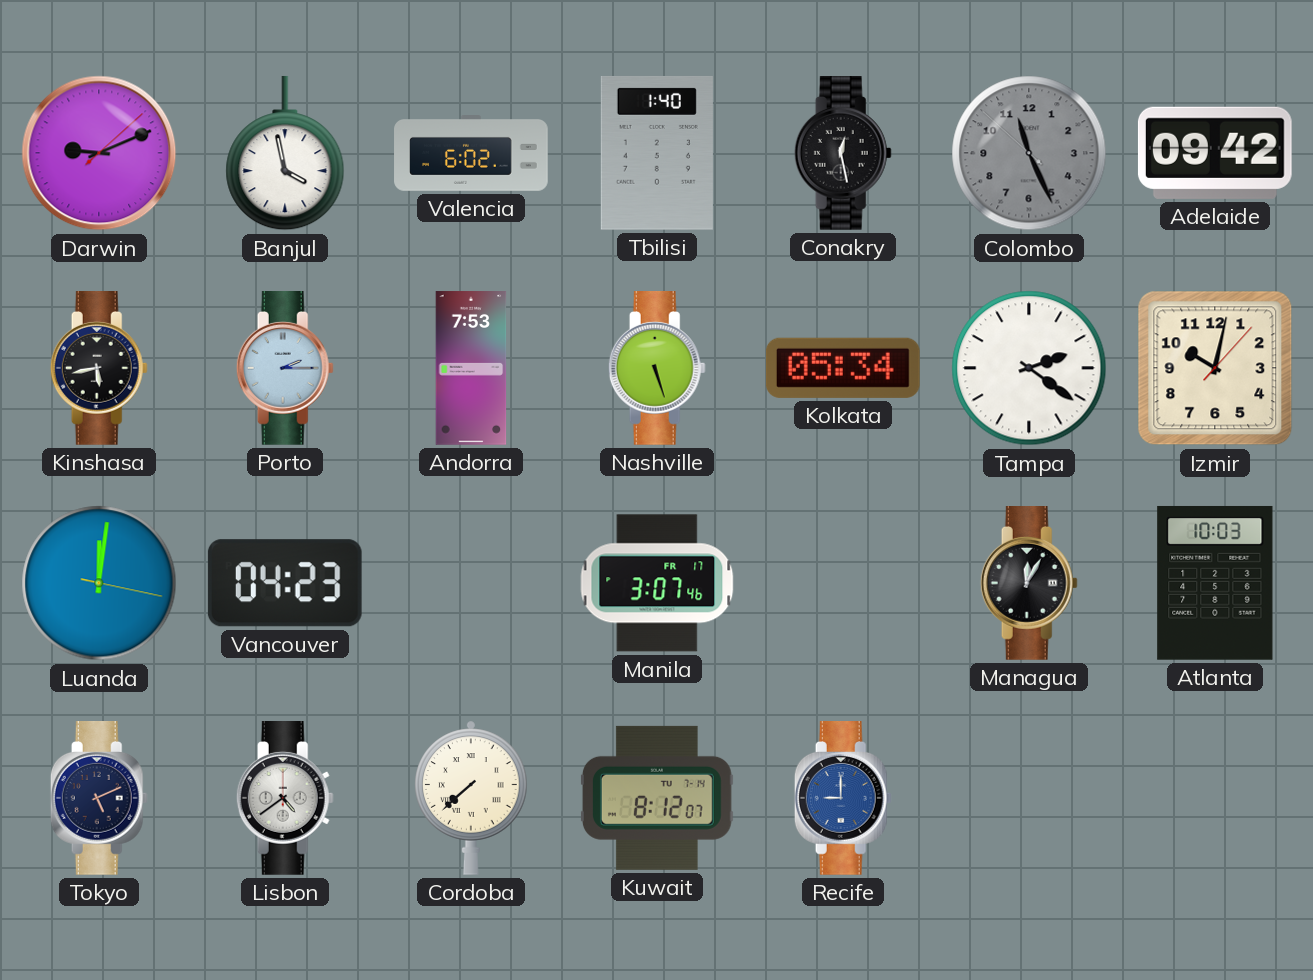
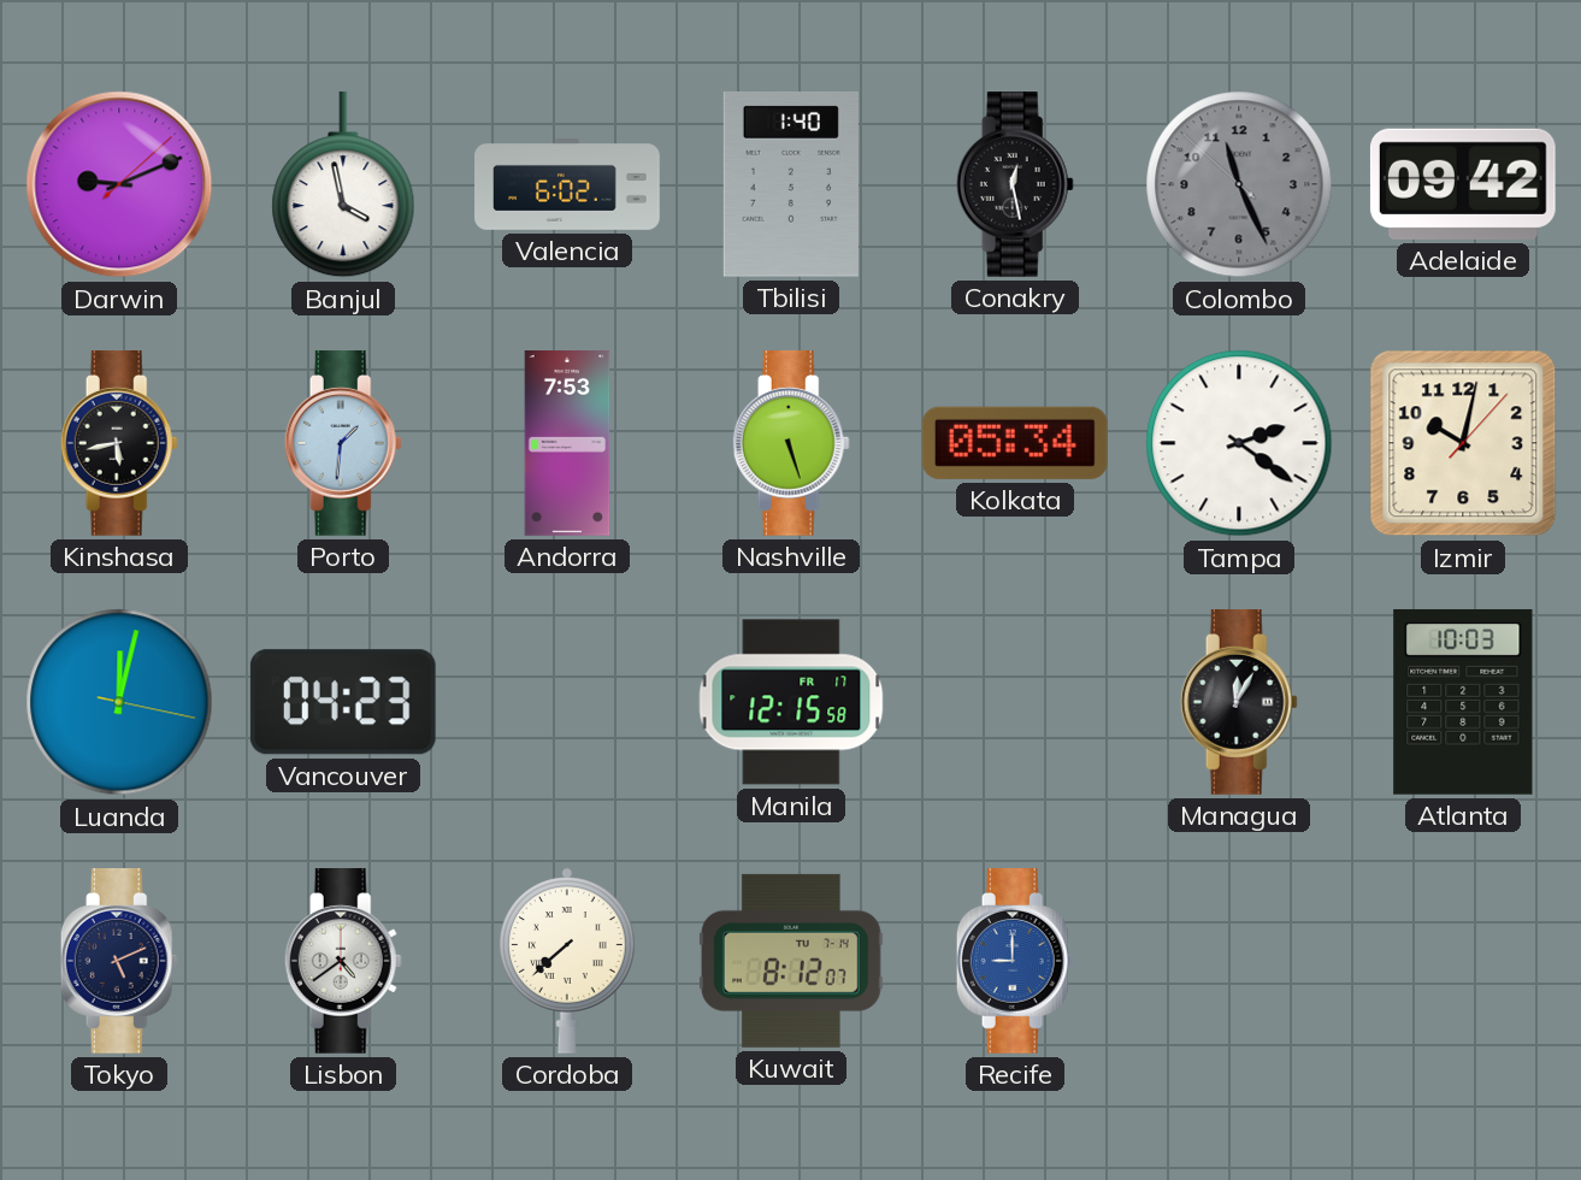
Porto: 2:15 -> 1:31 (343, 444)
Luanda: 12:01 -> 12:02 (119, 702)
Manila: 3:07 -> 12:15 (791, 702)
